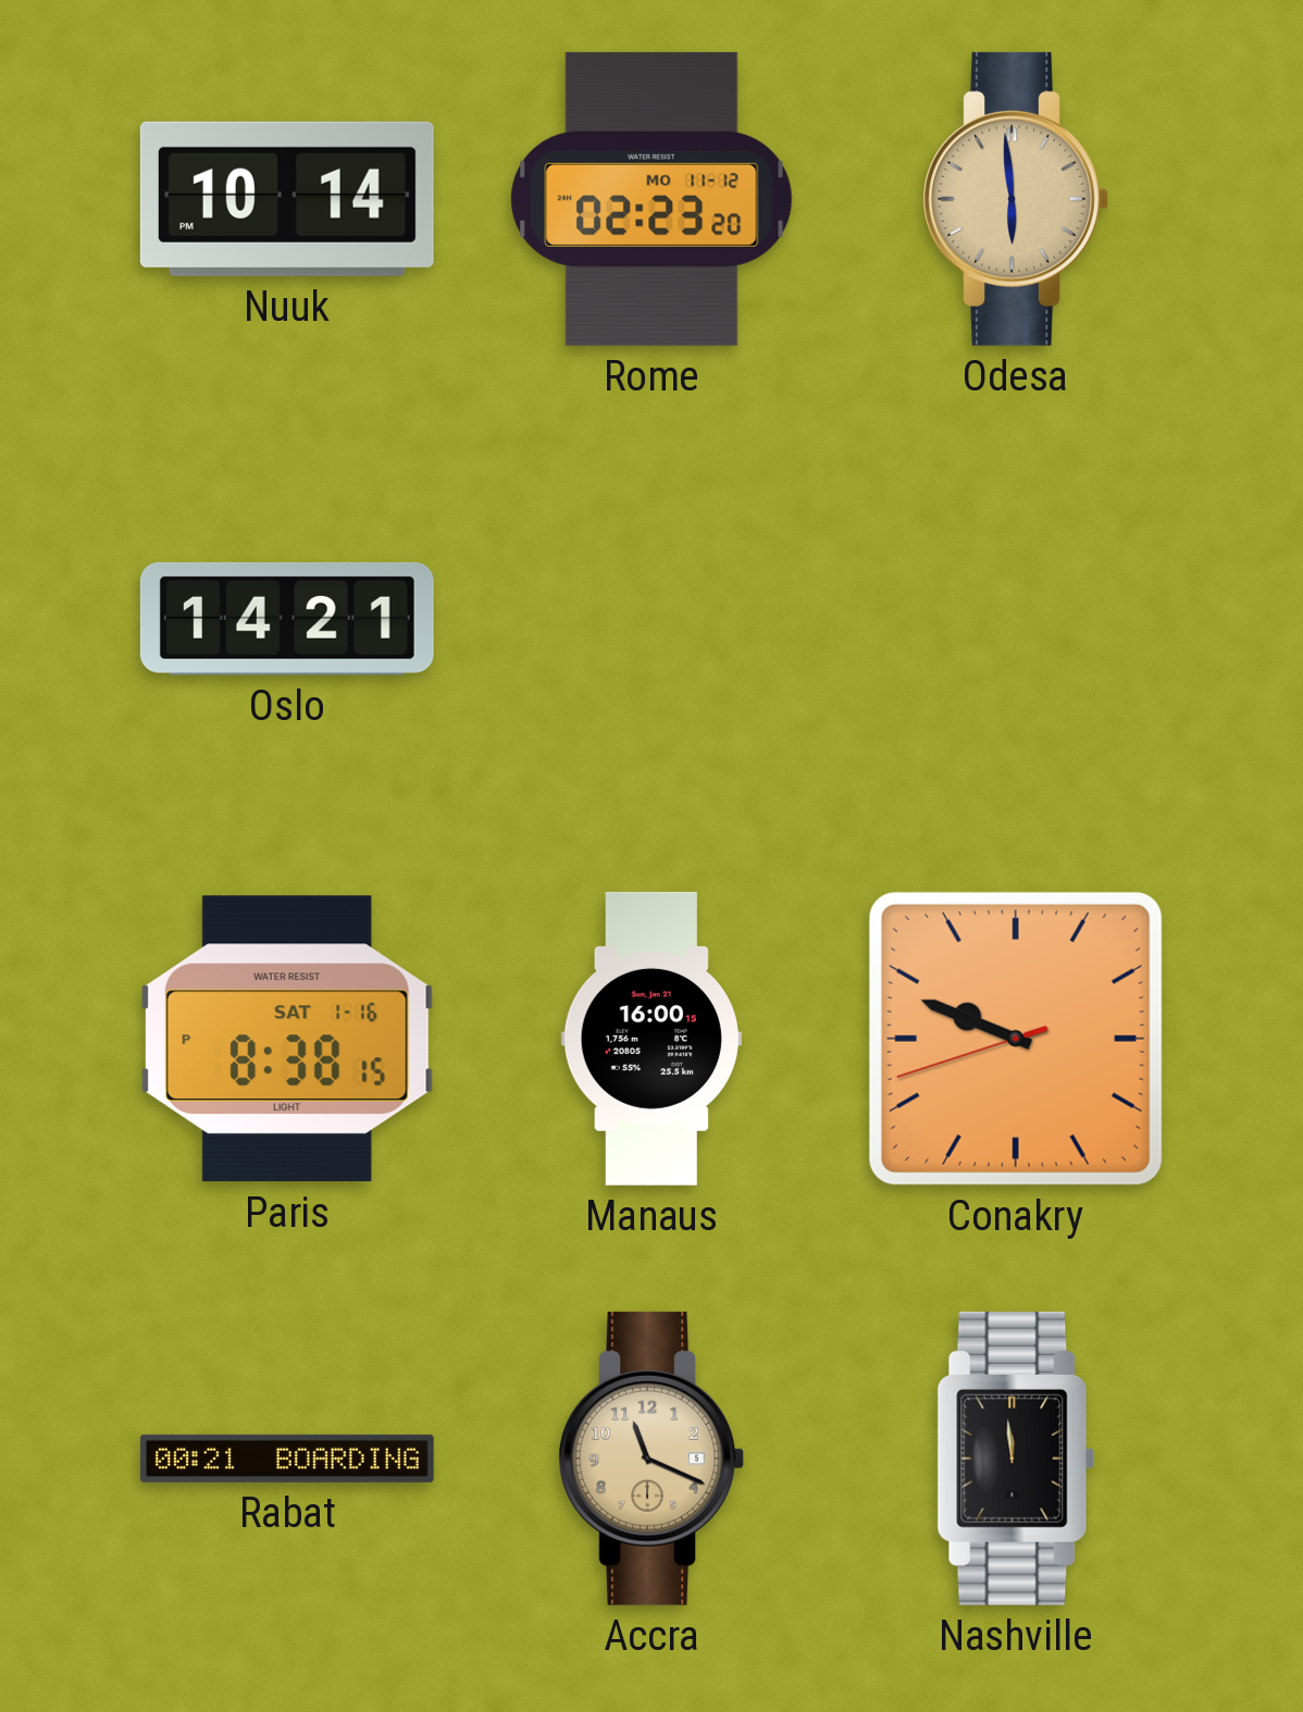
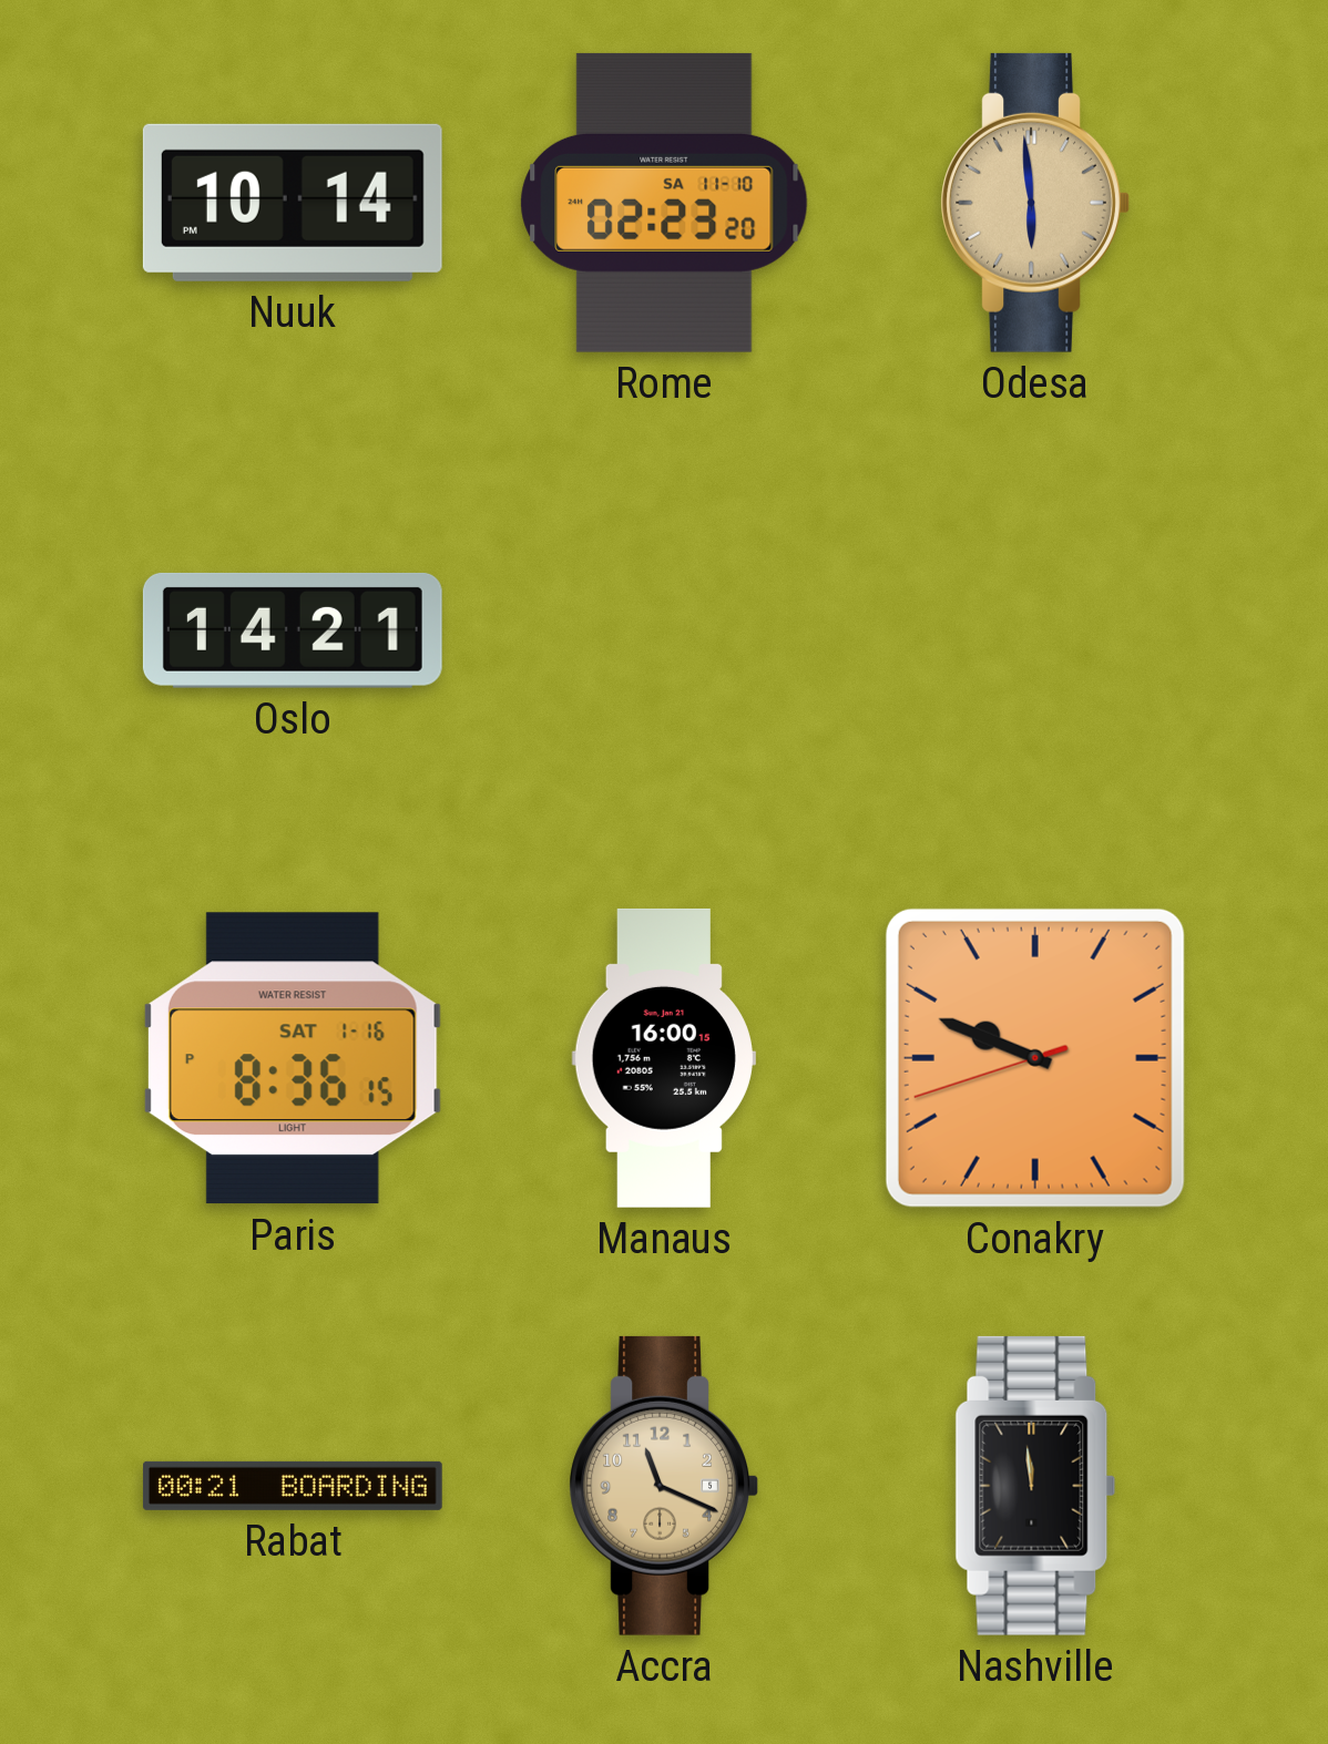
Rome date: MO 11-12 -> SA 11-10 (664, 203)
Paris: 8:38 -> 8:36 (293, 1058)
